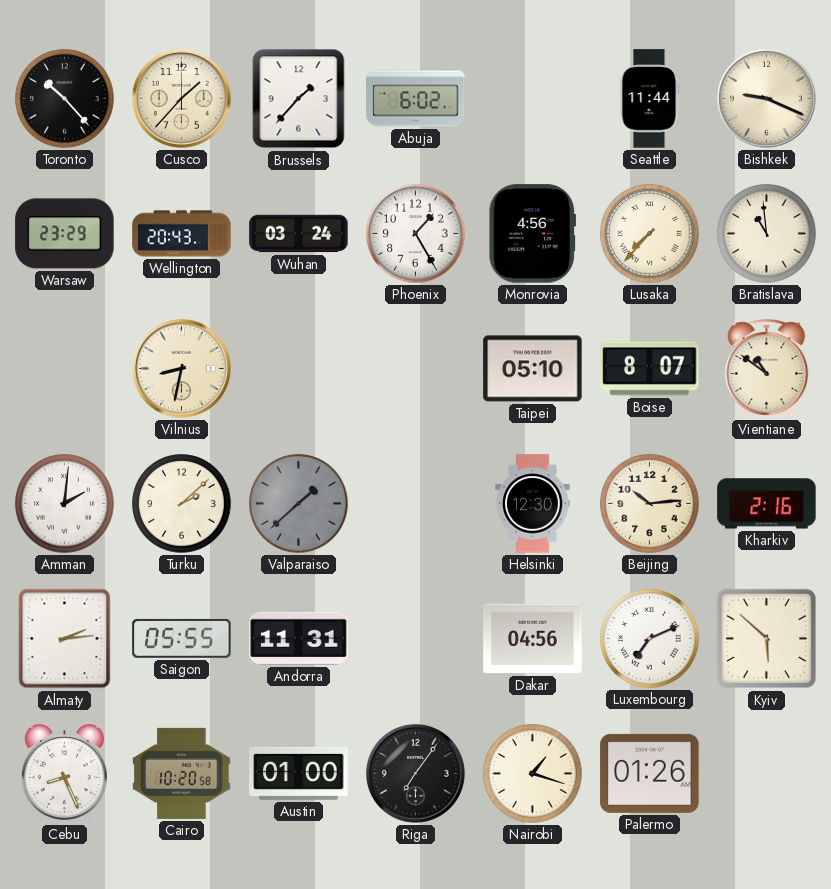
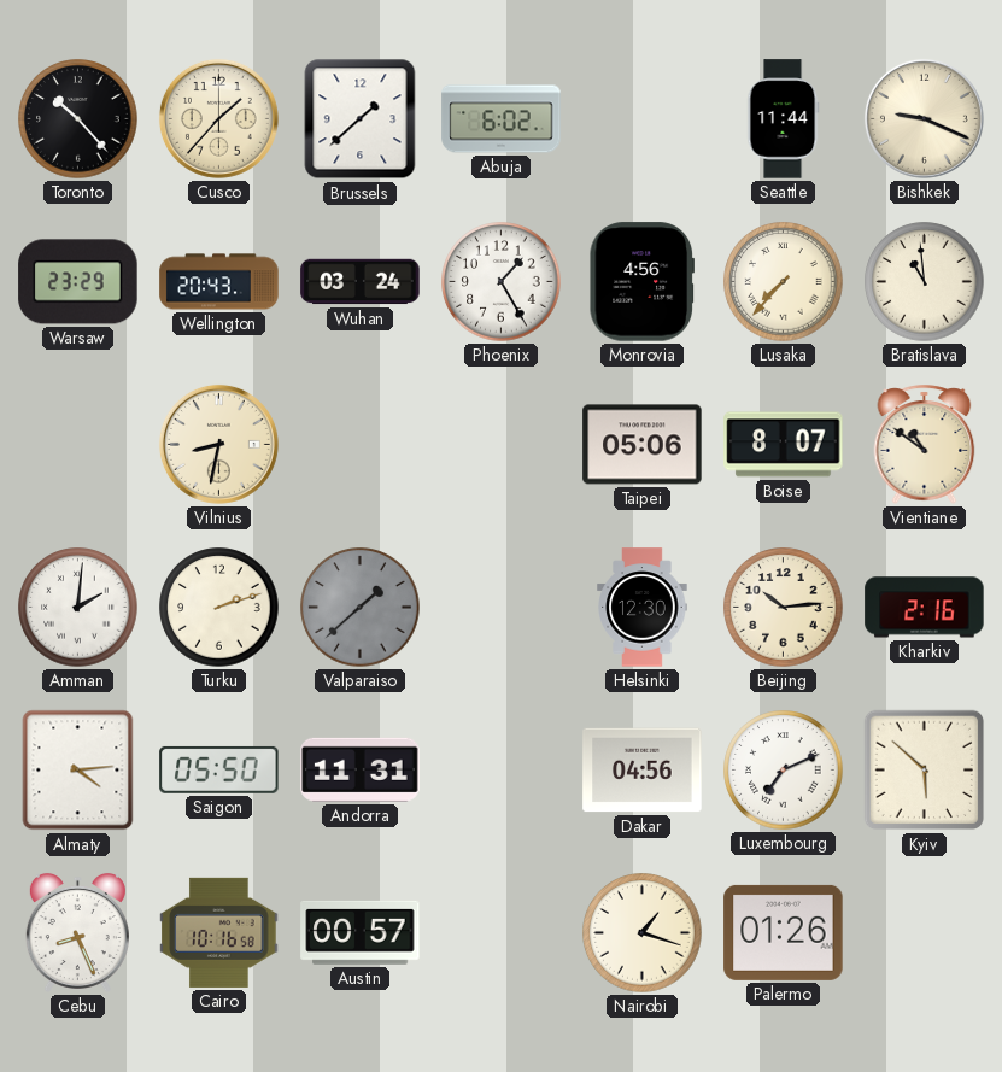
Brussels: 1:37 -> 1:38 (361, 119)
Taipei: 05:10 -> 05:06 (643, 445)
Turku: 2:08 -> 2:12 (219, 608)
Almaty: 2:14 -> 4:14 (78, 771)
Saigon: 05:55 -> 05:50 (219, 769)
Cairo: 10:20 -> 10:16 (219, 932)
Austin: 01:00 -> 00:57 (361, 932)
Riga: 7:06 -> none (415, 773)
